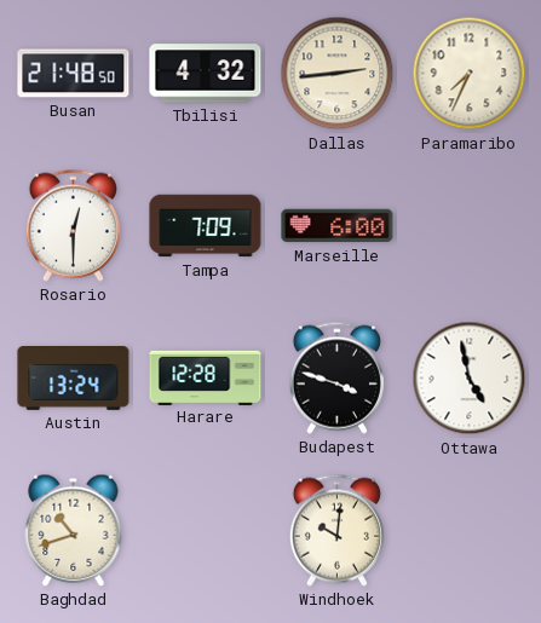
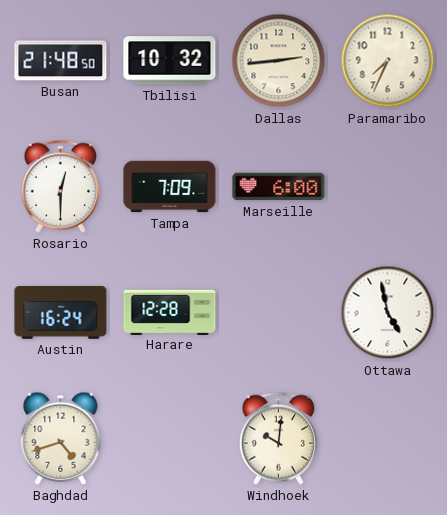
Tbilisi: 4:32 -> 10:32 (170, 61)
Austin: 13:24 -> 16:24 (61, 313)
Budapest: 3:48 -> none (336, 377)
Baghdad: 10:42 -> 4:42 (61, 438)
